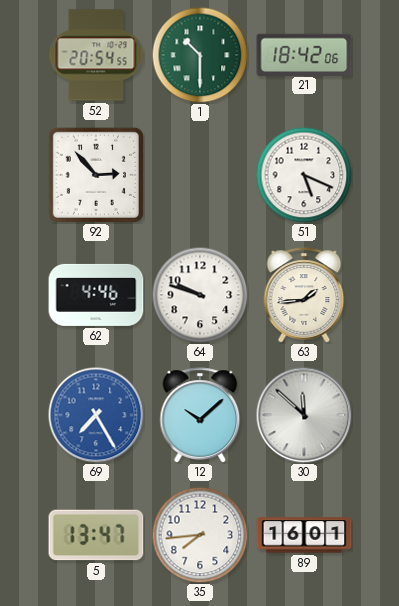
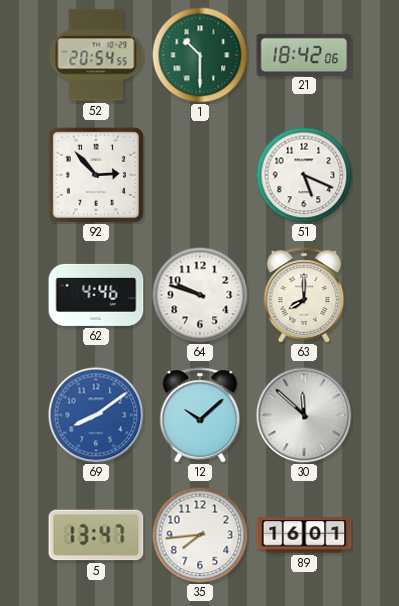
63: 1:44 -> 8:00 (304, 295)
69: 7:25 -> 8:09 (96, 415)
